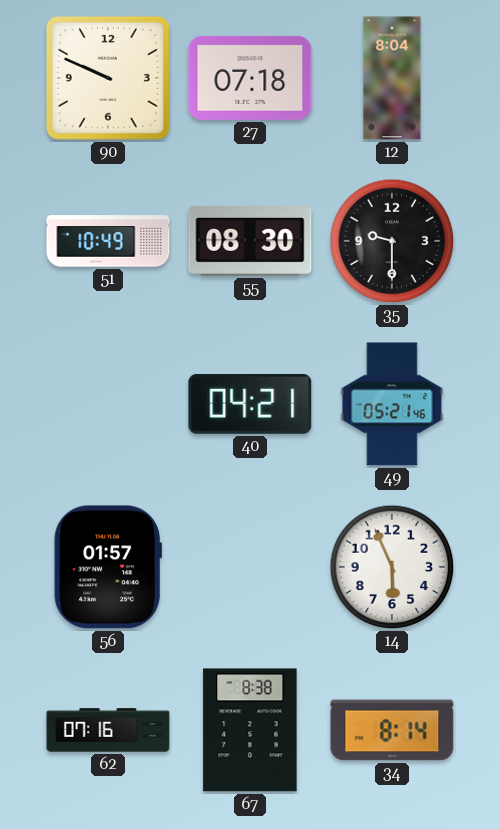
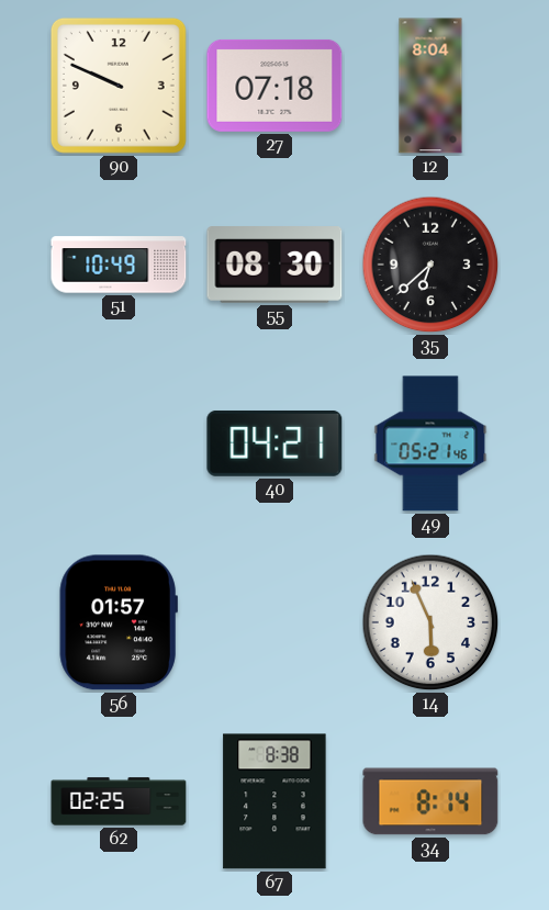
35: 9:30 -> 6:38 (430, 265)
62: 07:16 -> 02:25 (119, 801)
